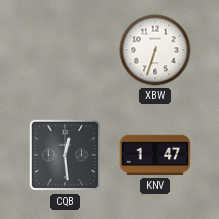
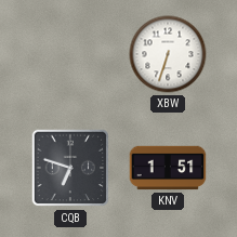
CQB: 12:29 -> 6:48 (70, 168)
KNV: 1:47 -> 1:51 (168, 168)
